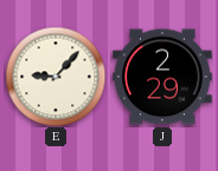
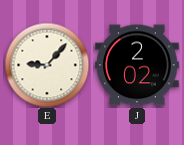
J: 2:29 -> 2:02 (137, 65)
